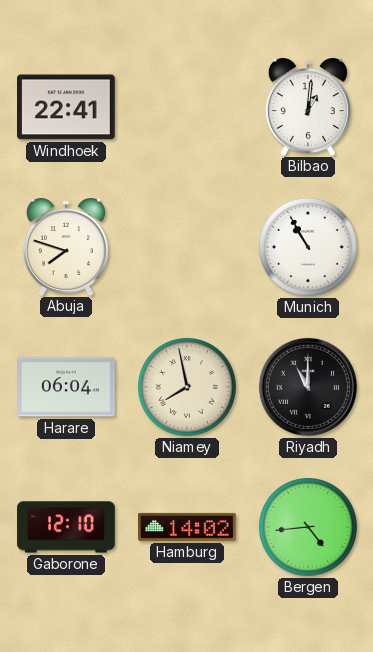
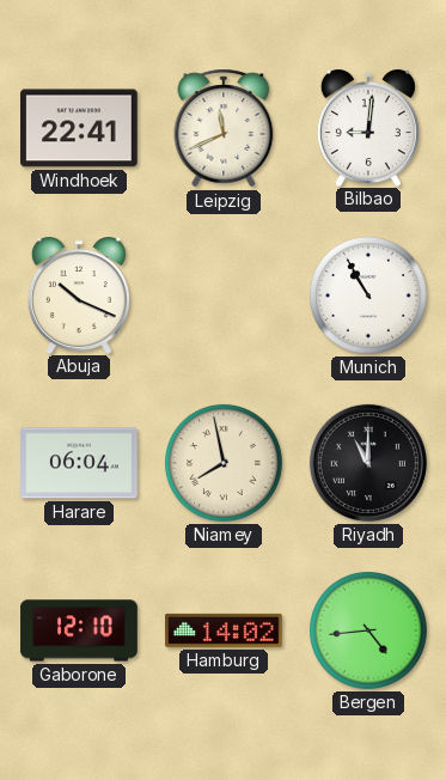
Leipzig: none -> 11:41 (224, 128)
Bilbao: 1:01 -> 9:01 (368, 128)
Abuja: 7:48 -> 10:19 (79, 295)
